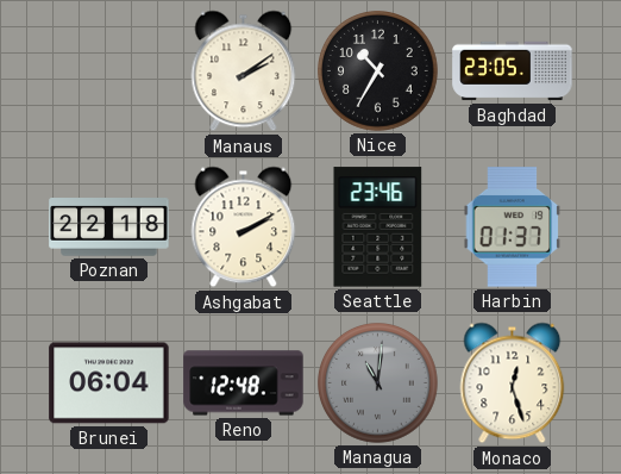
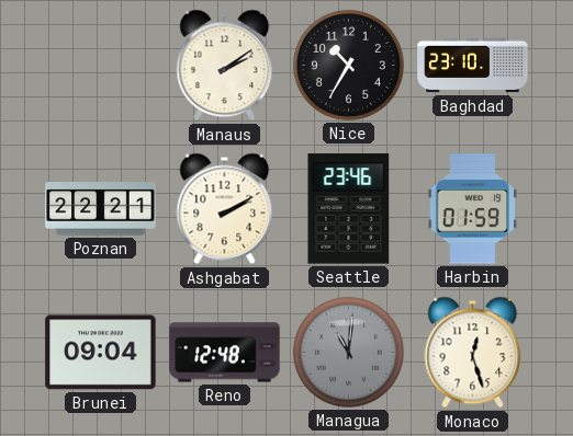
Baghdad: 23:05 -> 23:10 (473, 66)
Poznan: 22:18 -> 22:21 (101, 209)
Harbin: 01:37 -> 01:59 (473, 209)
Brunei: 06:04 -> 09:04 (101, 353)
